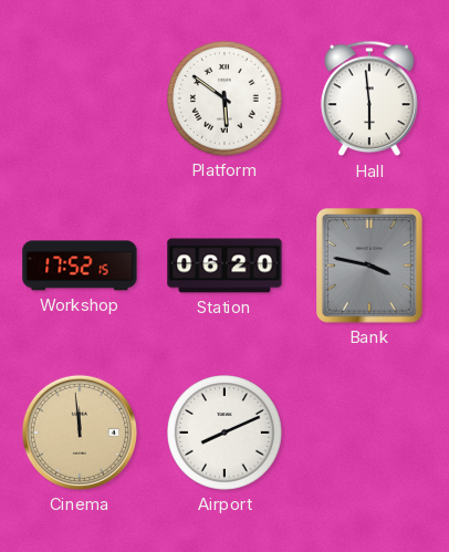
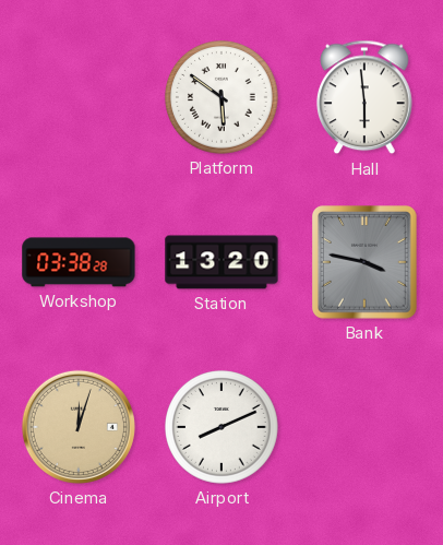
Workshop: 17:52 -> 03:38 (79, 262)
Station: 06:20 -> 13:20 (221, 262)
Cinema: 11:59 -> 12:03 (79, 427)
